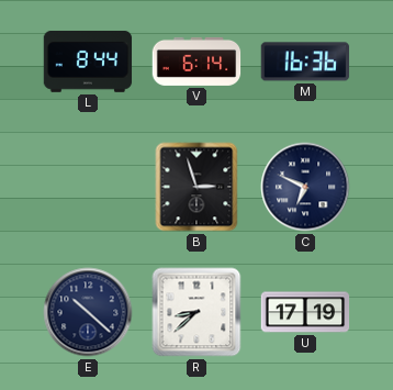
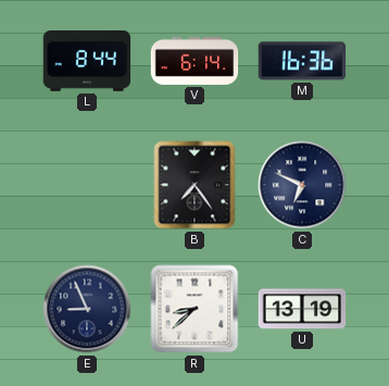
B: 2:57 -> 7:24 (195, 185)
E: 10:22 -> 8:56 (87, 309)
U: 17:19 -> 13:19 (302, 309)
